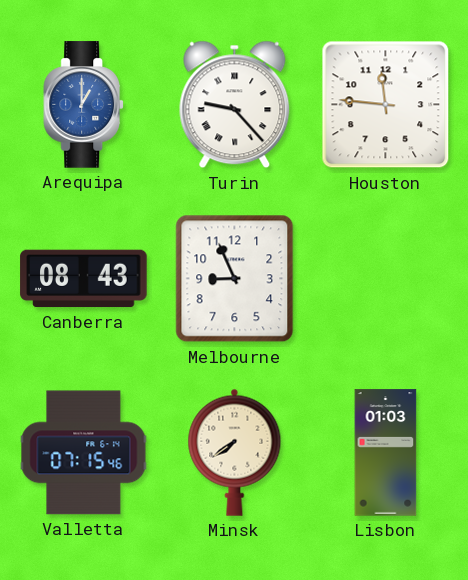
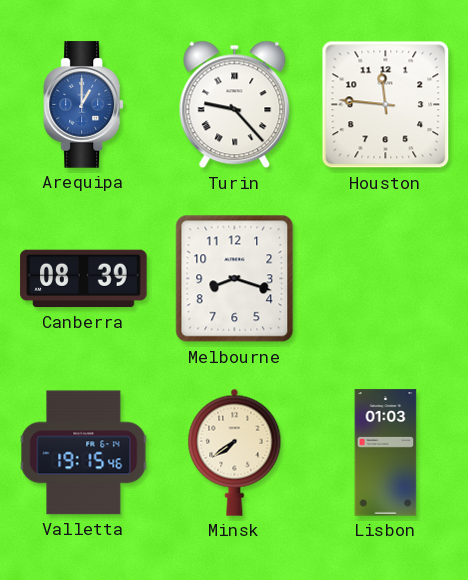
Canberra: 08:43 -> 08:39 (84, 279)
Melbourne: 8:56 -> 8:18 (235, 279)
Valletta: 07:15 -> 19:15 (84, 453)
